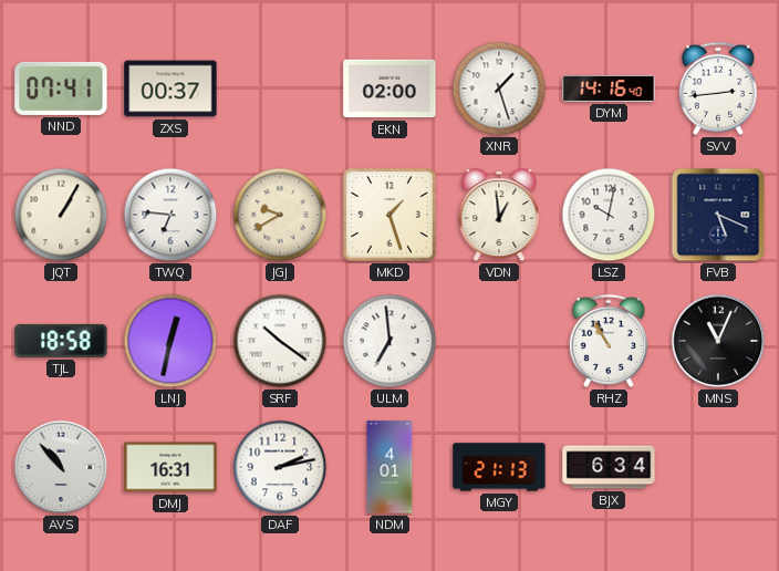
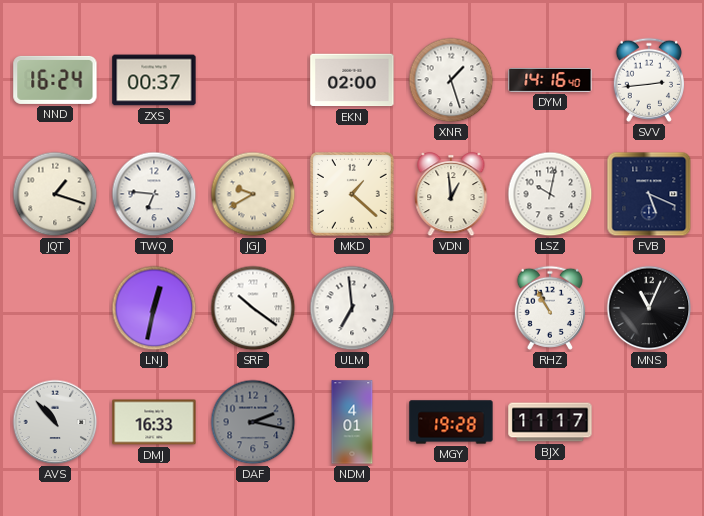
NND: 07:41 -> 16:24 (55, 80)
JQT: 1:05 -> 1:18 (55, 194)
MKD: 1:27 -> 1:22 (352, 194)
TJL: 18:58 -> none (61, 341)
DMJ: 16:31 -> 16:33 (154, 422)
DAF: 2:13 -> 2:17 (253, 422)
DAF dial: white -> grey (253, 422)
MGY: 21:13 -> 19:28 (451, 422)
BJX: 6:34 -> 11:17 (550, 422)
